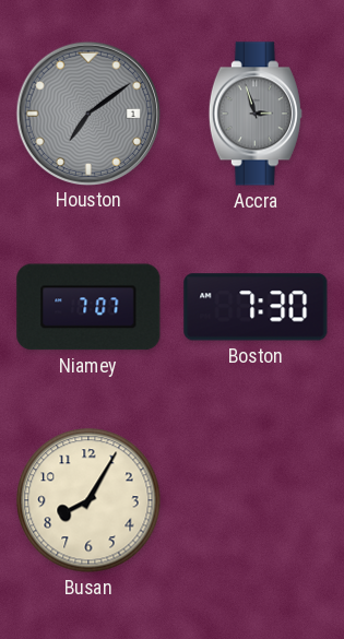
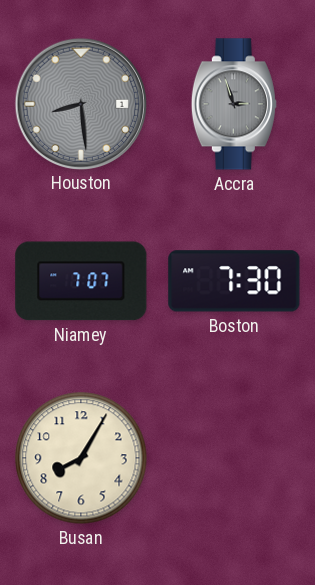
Houston: 7:09 -> 8:29 (80, 103)
